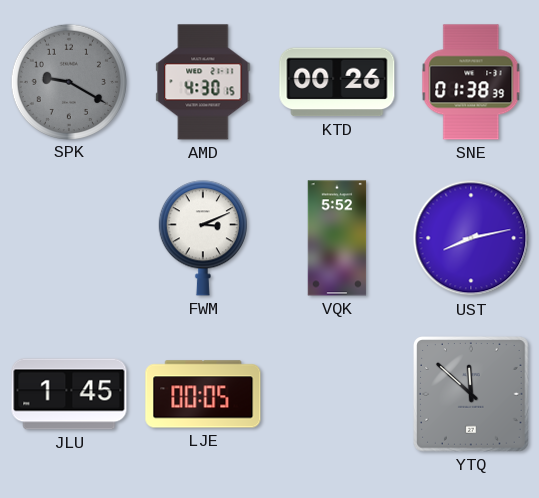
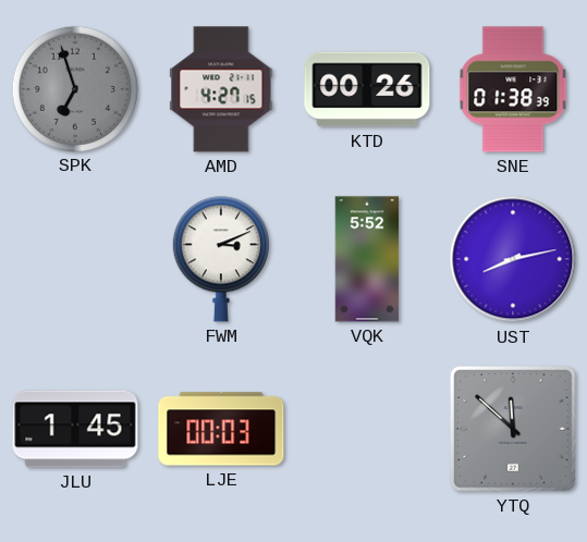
SPK: 9:20 -> 6:57 (74, 88)
AMD: 4:30 -> 4:27 (221, 89)
LJE: 00:05 -> 00:03 (221, 429)
